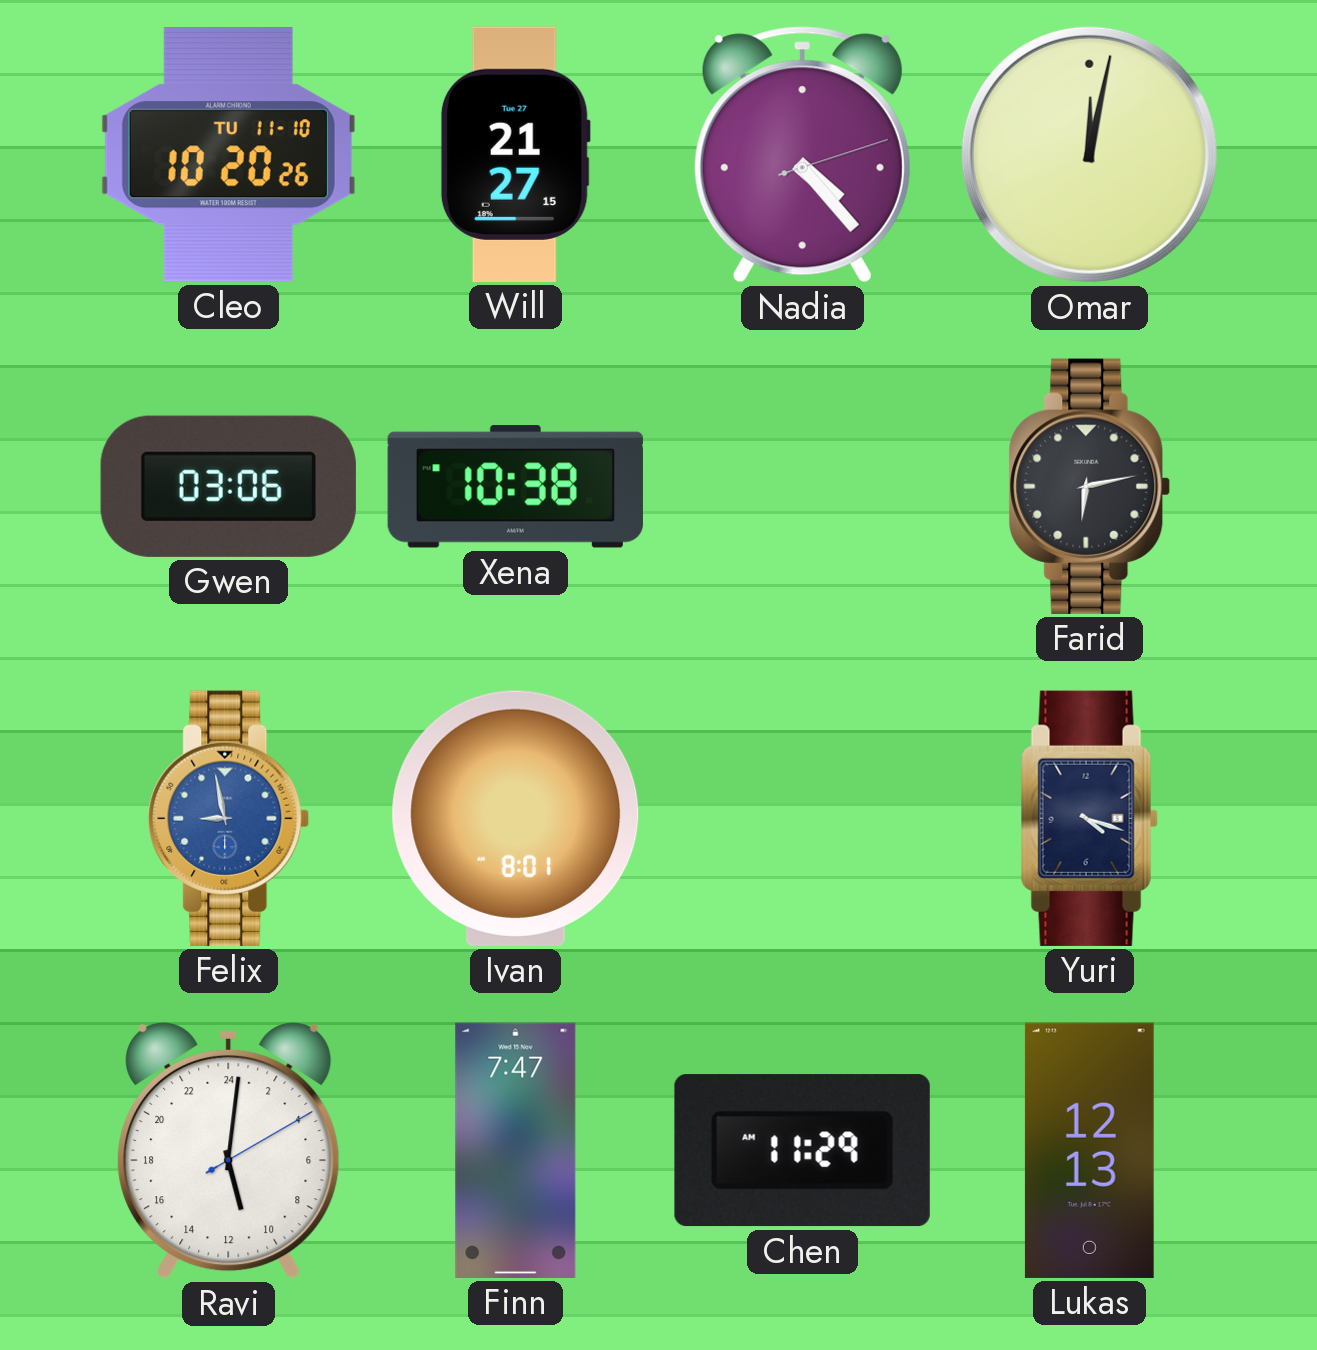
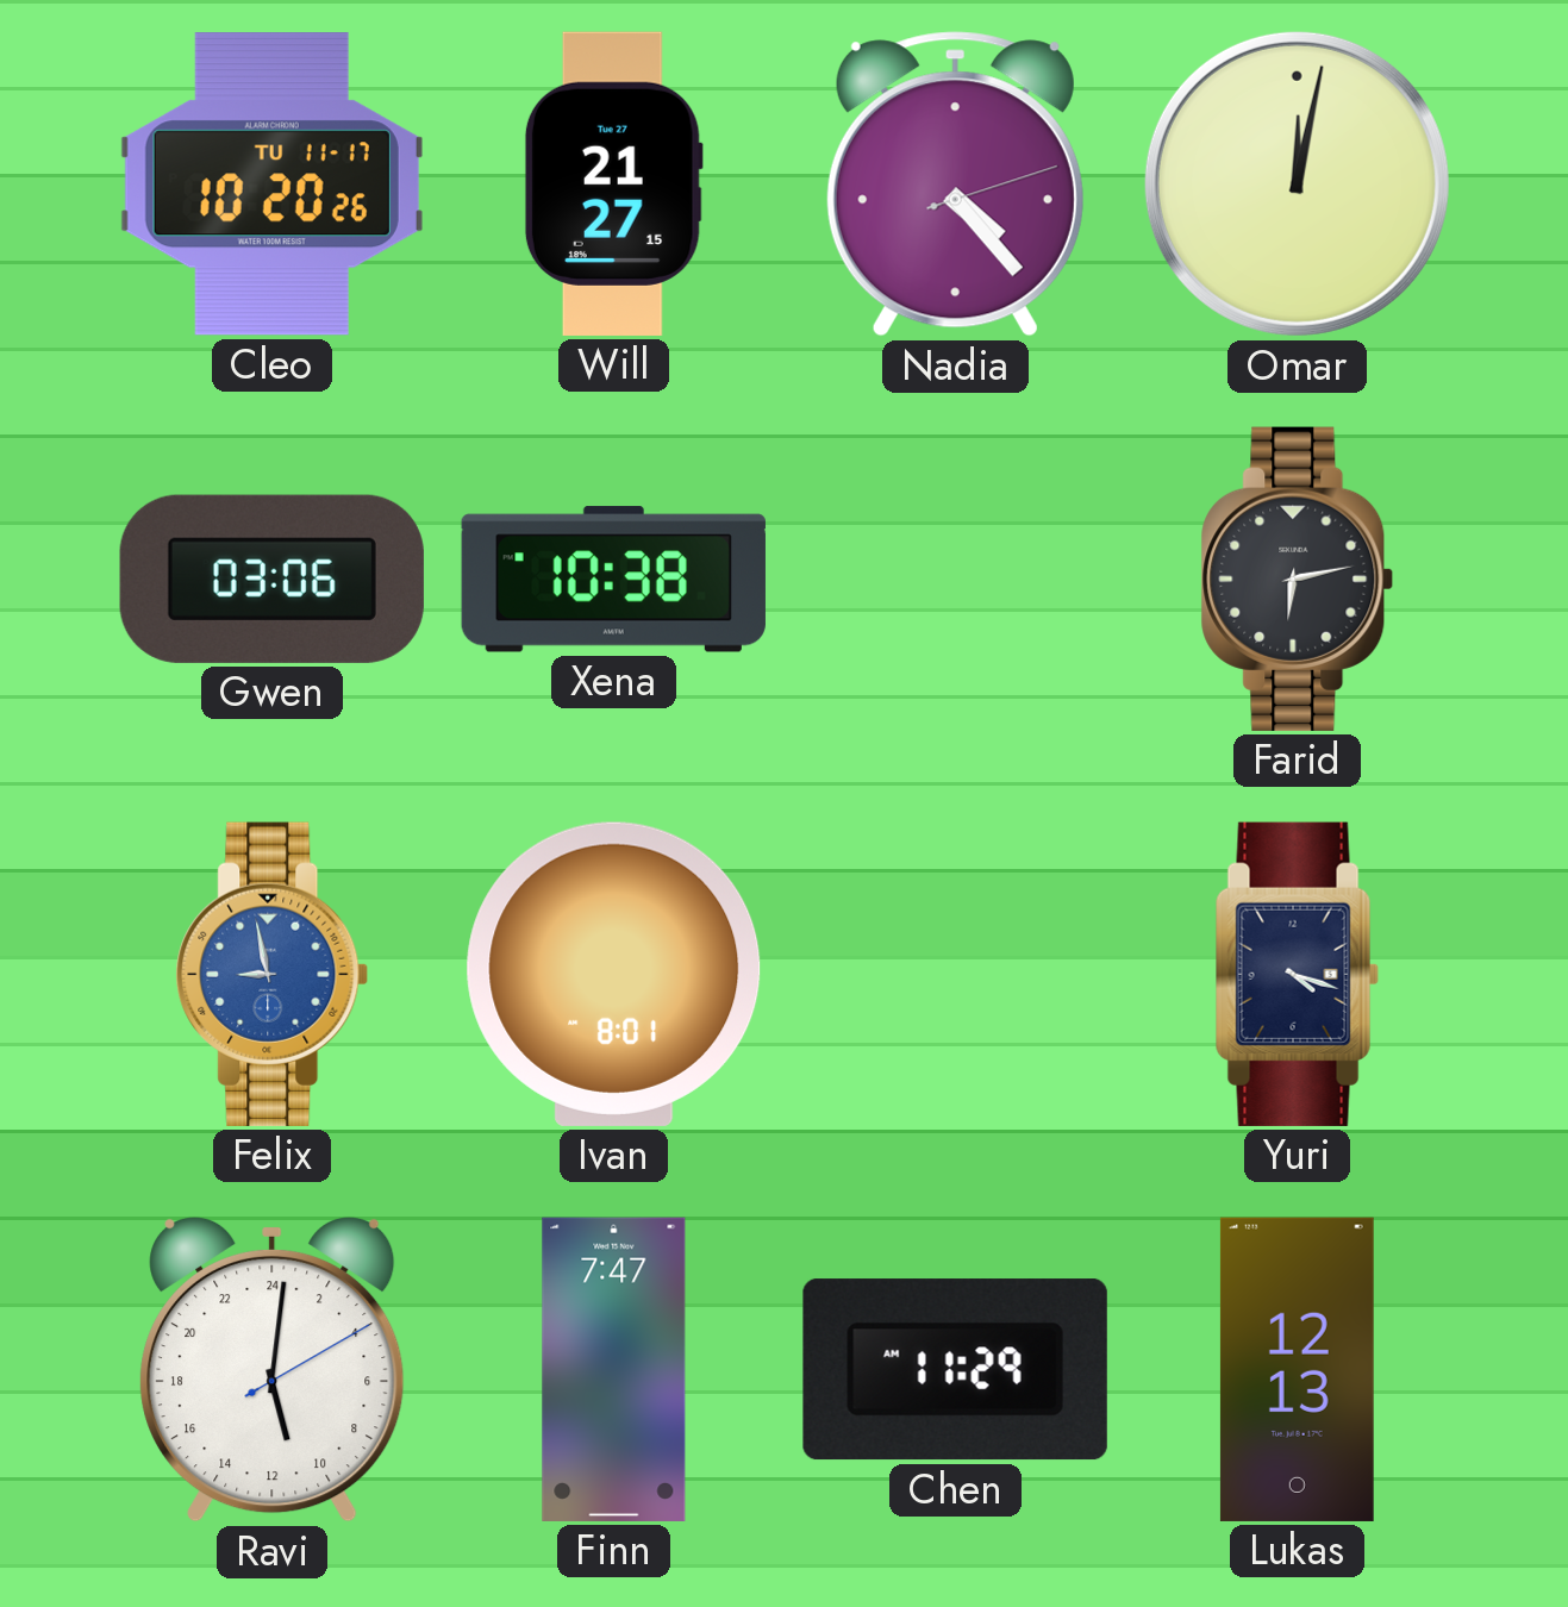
Cleo date: TU 11-10 -> TU 11-17 (271, 185)
